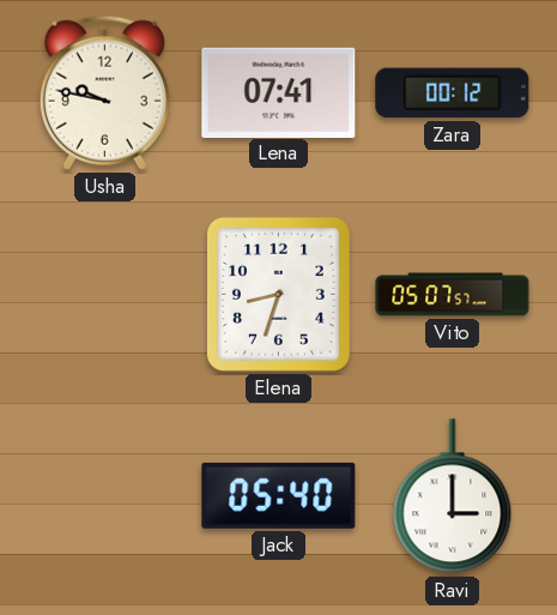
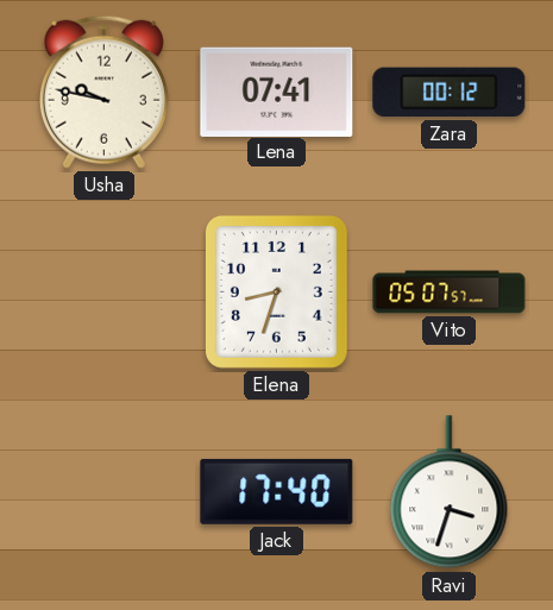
Jack: 05:40 -> 17:40 (277, 491)
Ravi: 3:00 -> 3:33 (450, 492)
